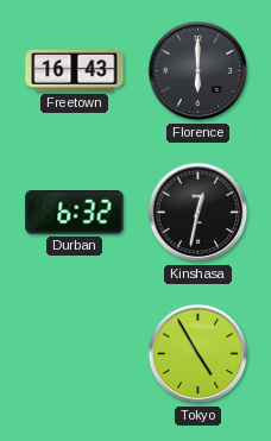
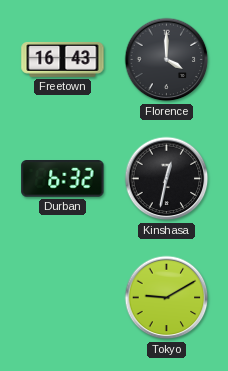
Florence: 6:00 -> 4:00 (167, 60)
Tokyo: 4:55 -> 9:10 (167, 298)
